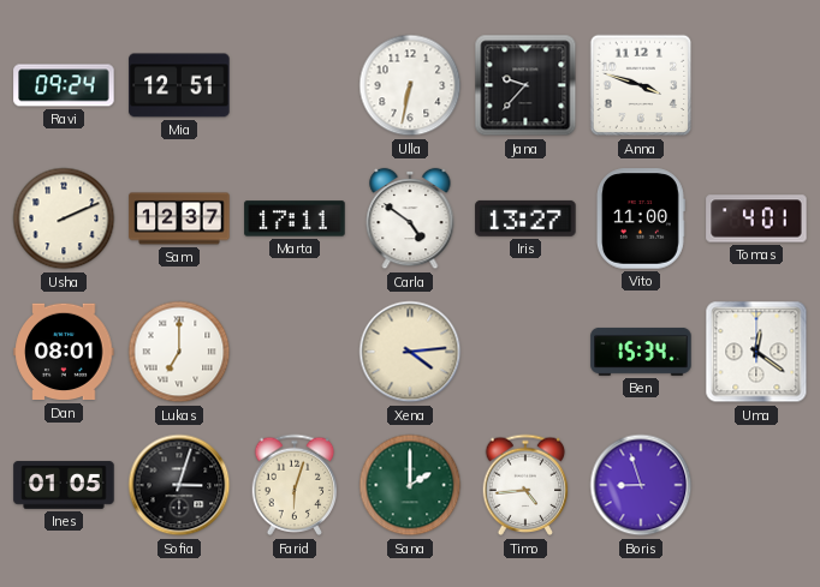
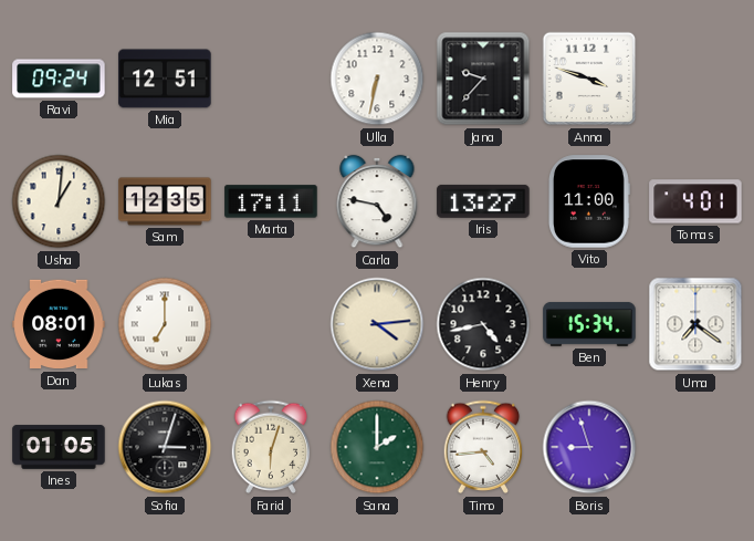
Usha: 2:11 -> 1:01 (59, 201)
Sam: 12:37 -> 12:35 (165, 201)
Carla: 4:51 -> 4:47 (377, 201)
Henry: none -> 4:43 (483, 324)
Uma: 12:21 -> 7:21 (695, 324)
